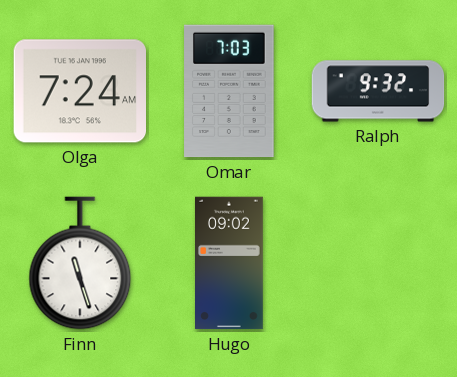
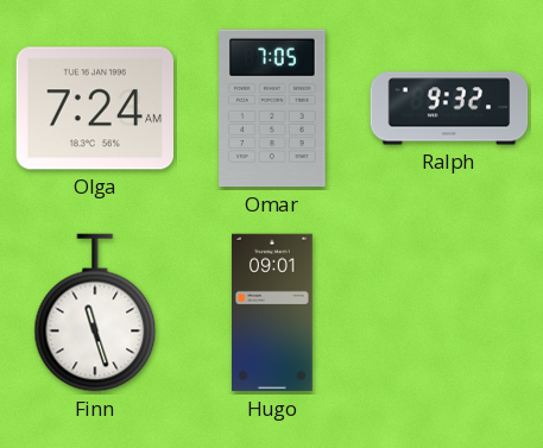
Omar: 7:03 -> 7:05 (272, 108)
Hugo: 09:02 -> 09:01 (273, 313)
